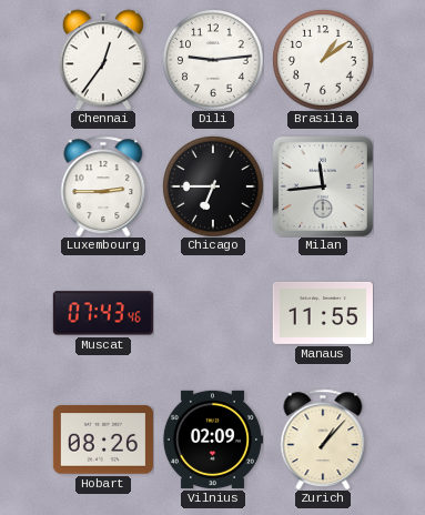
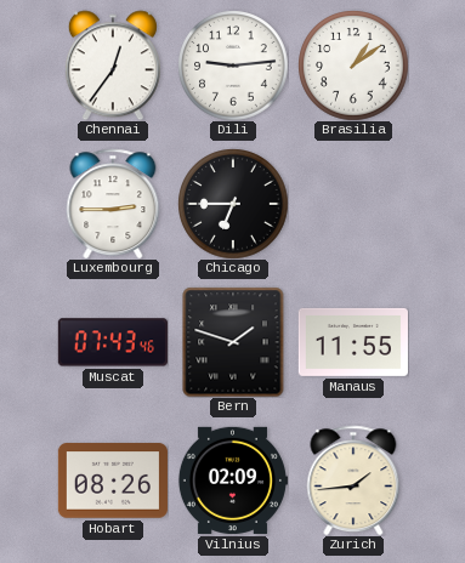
Milan: 11:44 -> none (323, 186)
Bern: none -> 1:48 (233, 342)
Zurich: 1:07 -> 1:44 (353, 480)
